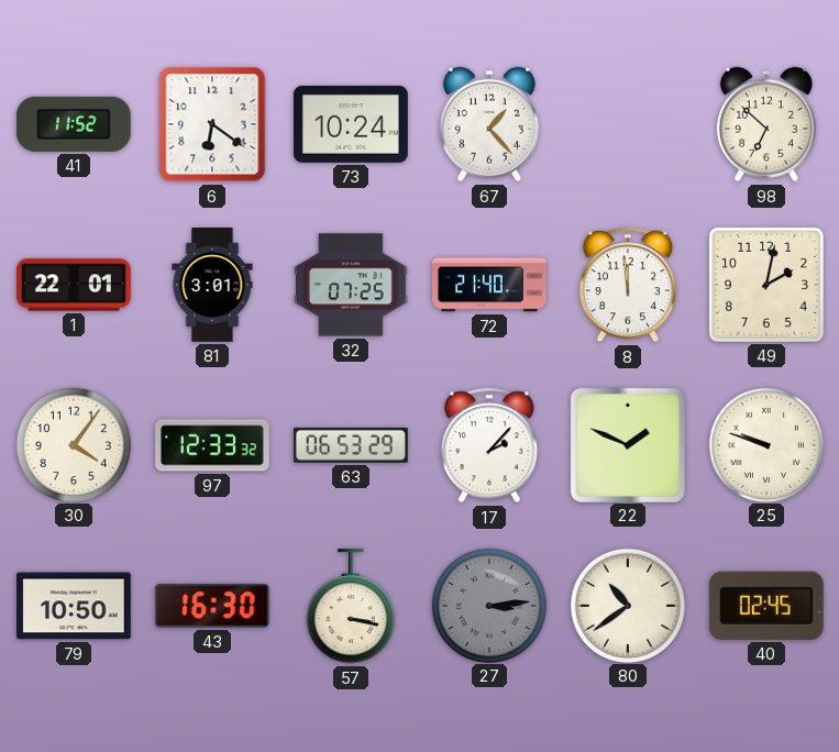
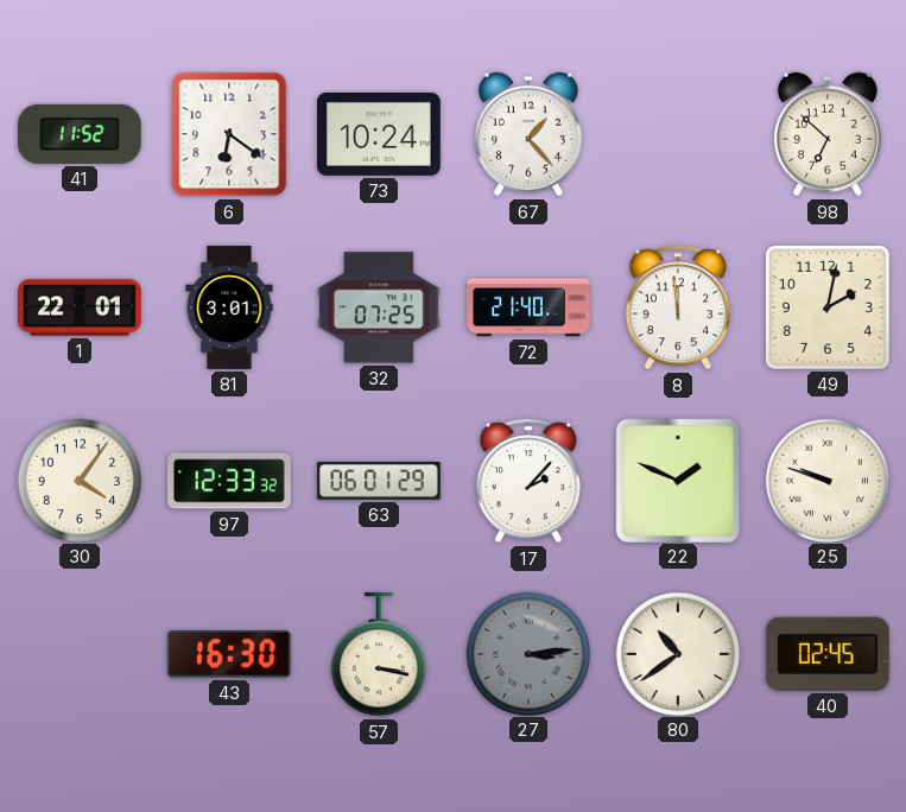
63: 06:53 -> 06:01 (379, 481)
79: 10:50 -> none (75, 606)
